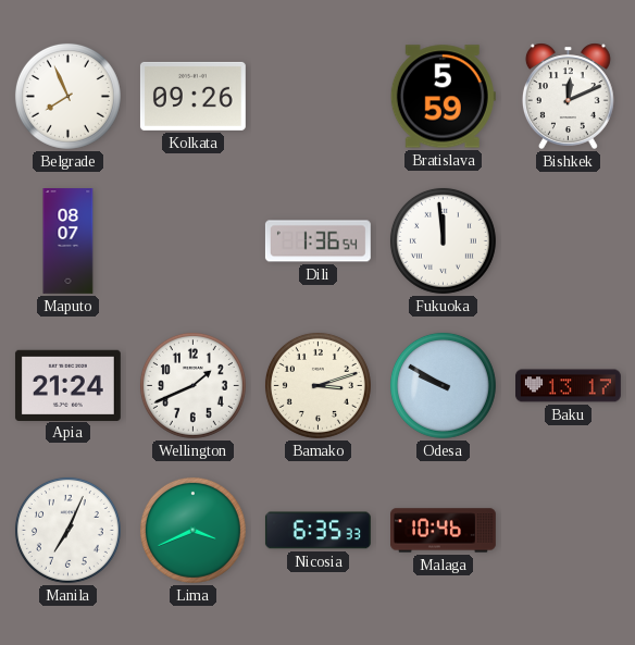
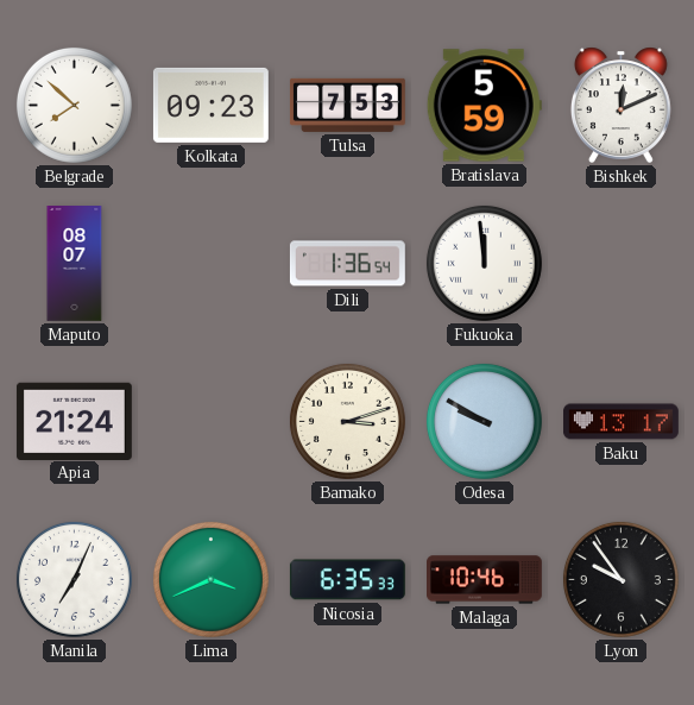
Belgrade: 7:56 -> 7:52 (74, 105)
Kolkata: 09:26 -> 09:23 (210, 105)
Tulsa: none -> 7:53 (347, 105)
Wellington: 1:41 -> none (192, 385)
Lyon: none -> 9:54 (620, 579)
